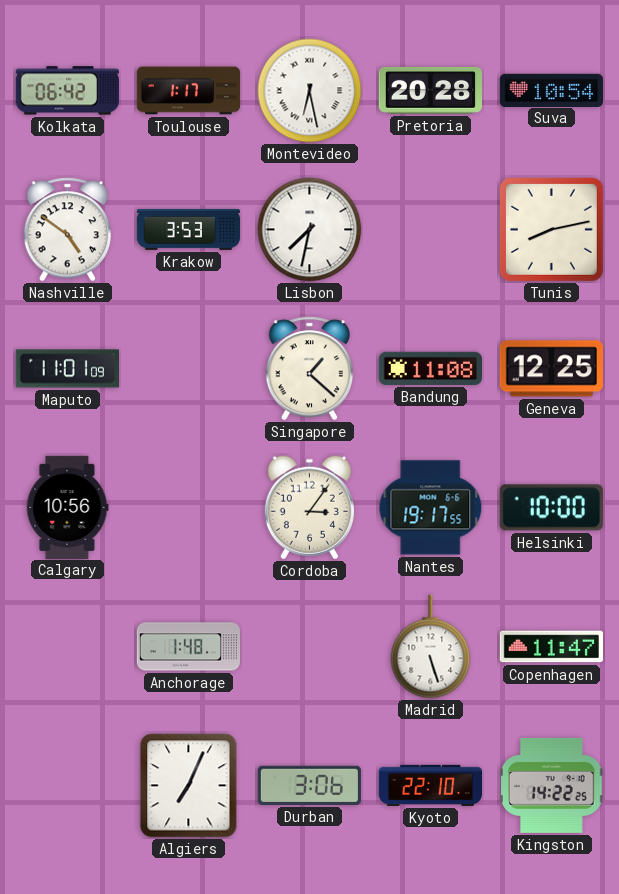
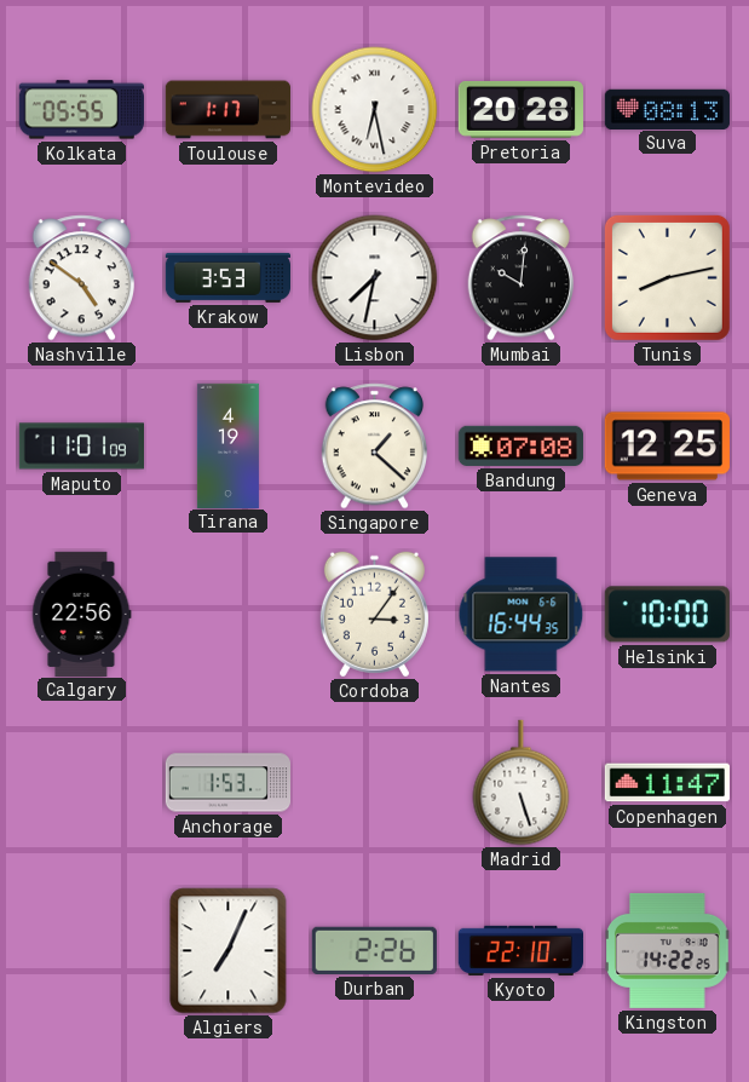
Kolkata: 06:42 -> 05:55 (81, 110)
Suva: 10:54 -> 08:13 (667, 109)
Mumbai: none -> 10:01 (520, 278)
Tirana: none -> 4:19 (227, 445)
Bandung: 11:08 -> 07:08 (520, 445)
Calgary: 10:56 -> 22:56 (81, 614)
Nantes: 19:17 -> 16:44 (522, 615)
Anchorage: 1:48 -> 1:53 (227, 783)
Durban: 3:06 -> 2:26 (374, 950)
